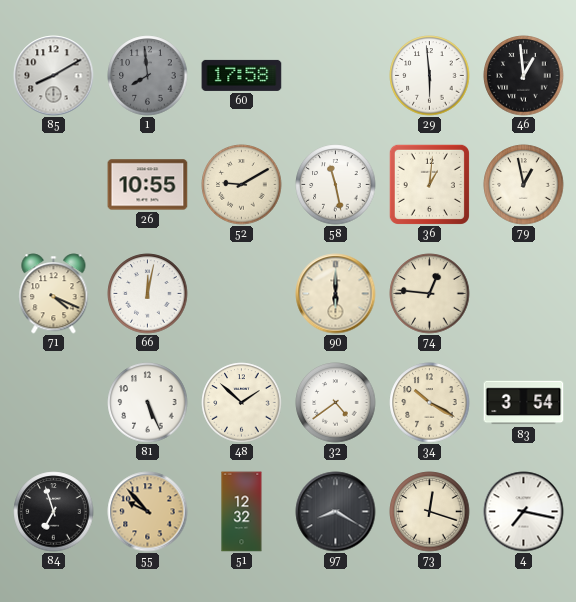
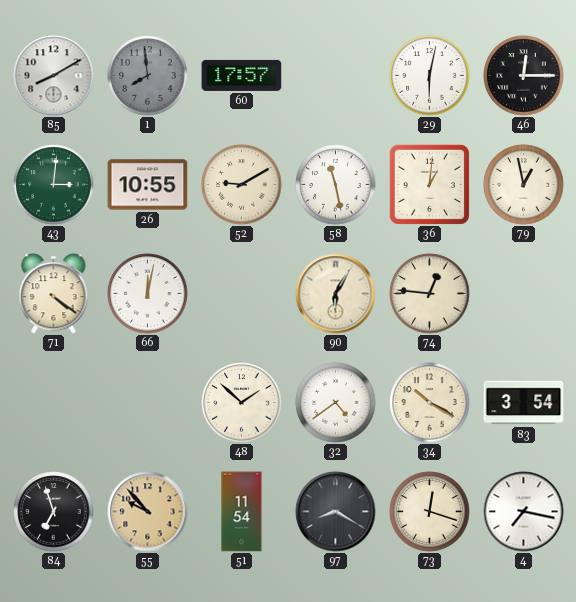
60: 17:58 -> 17:57 (242, 75)
29: 5:59 -> 6:02 (430, 76)
46: 12:59 -> 12:15 (524, 76)
43: none -> 3:01 (54, 185)
71: 4:19 -> 4:21 (54, 294)
90: 6:00 -> 6:05 (336, 294)
81: 5:26 -> none (148, 403)
51: 12:32 -> 11:54 (242, 512)
